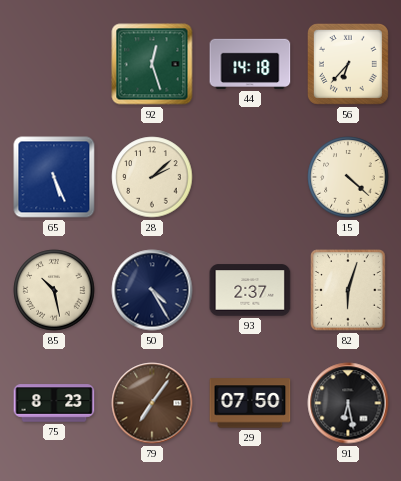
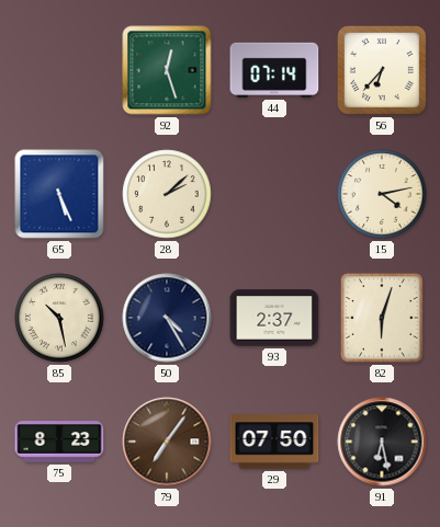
44: 14:18 -> 07:14 (274, 70)
15: 4:22 -> 4:13 (382, 194)
